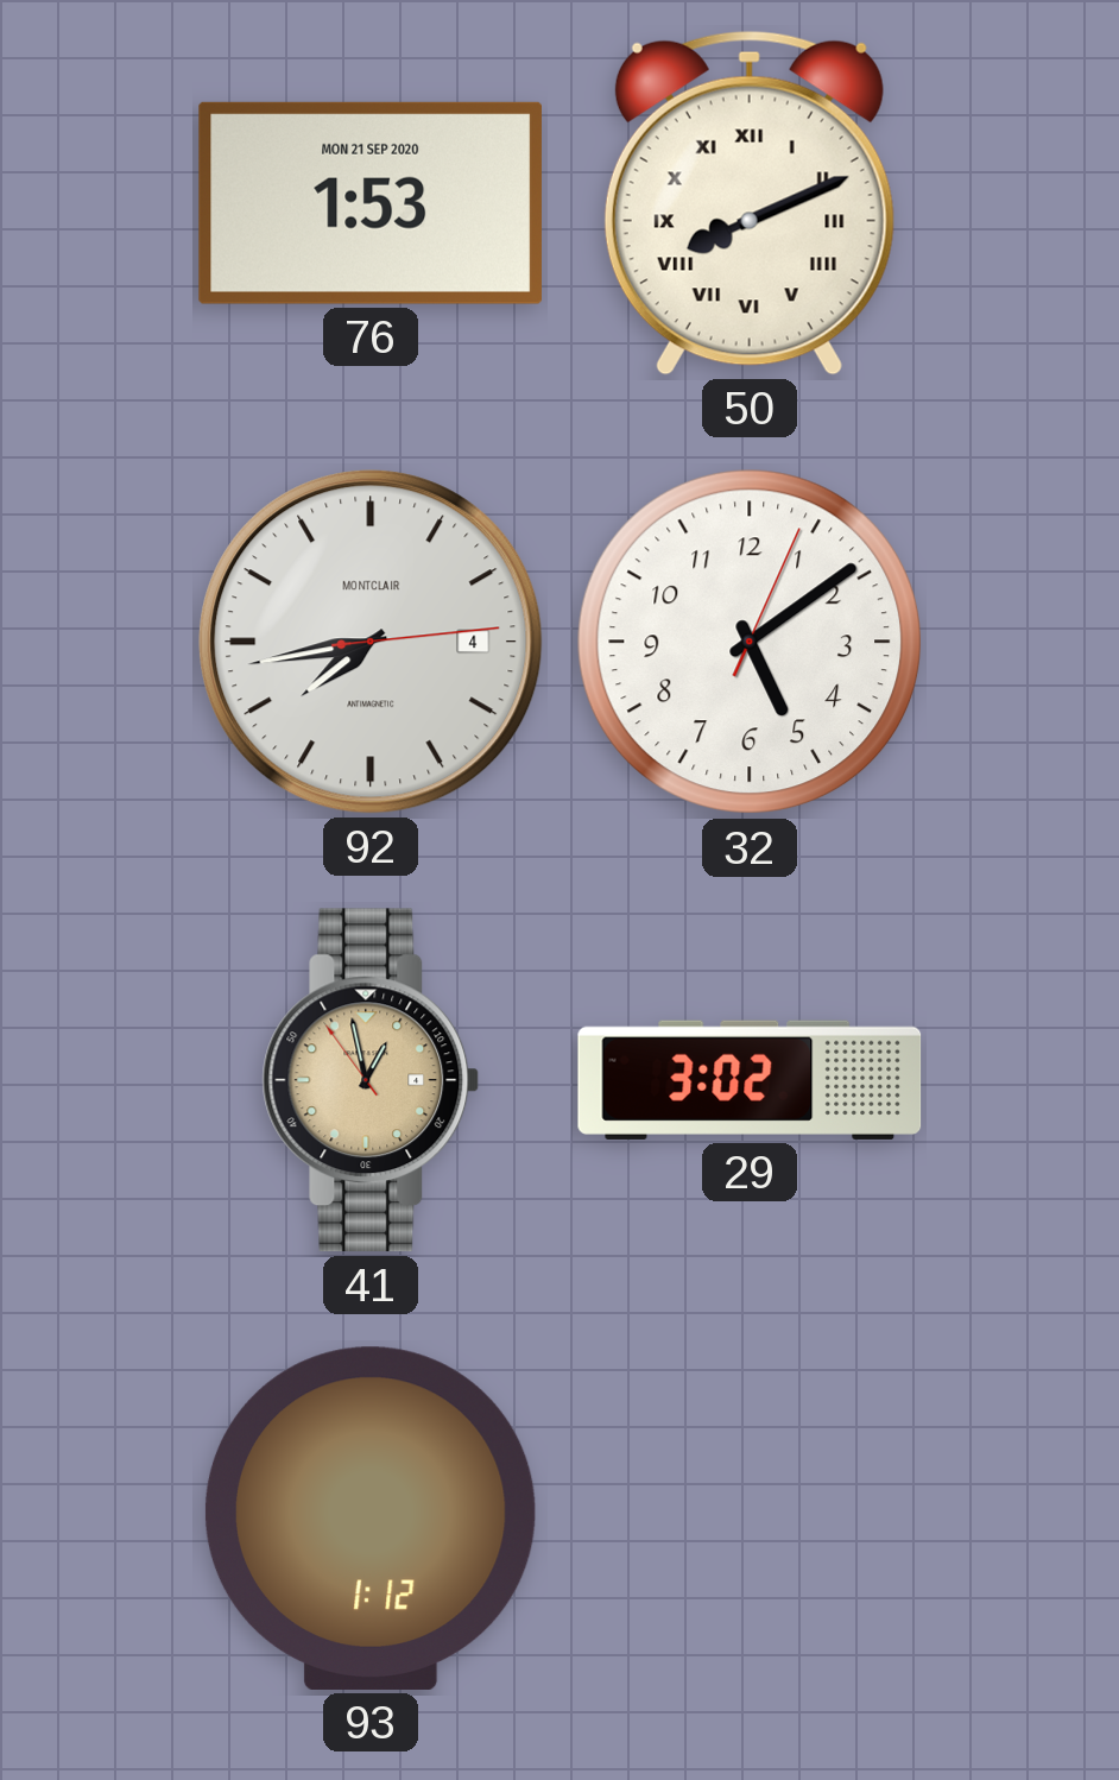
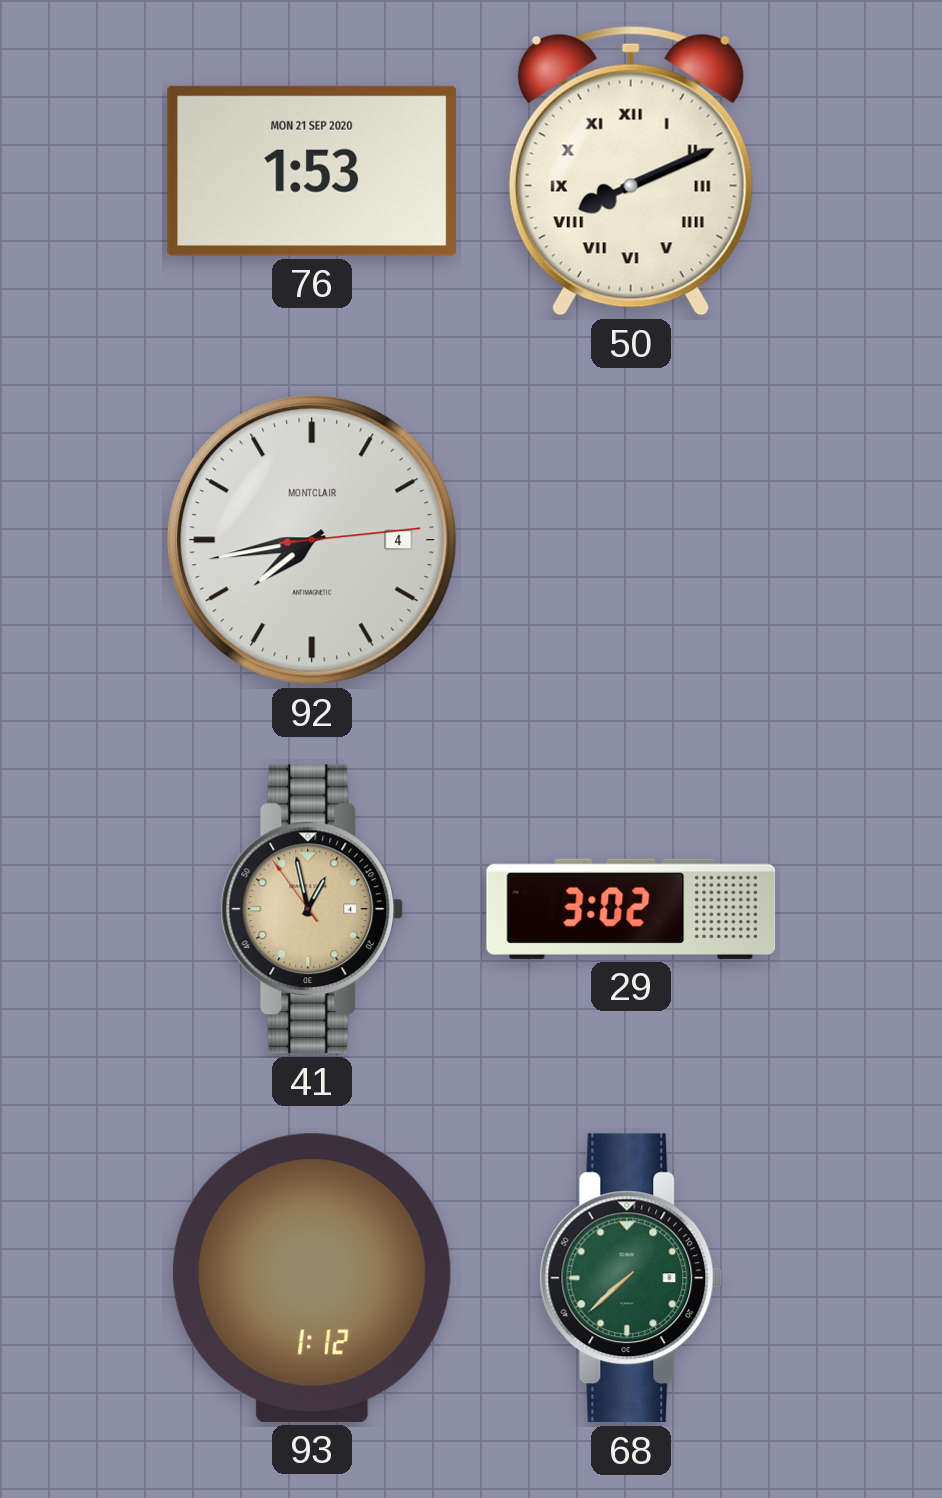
32: 5:09 -> none (750, 642)
68: none -> 7:38 (631, 1278)
